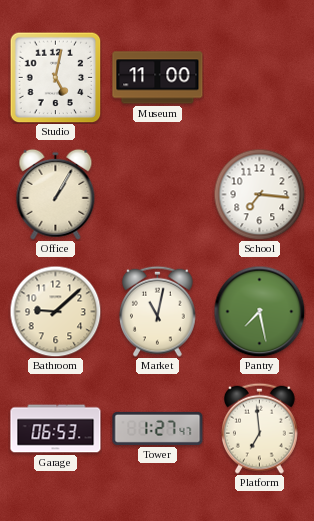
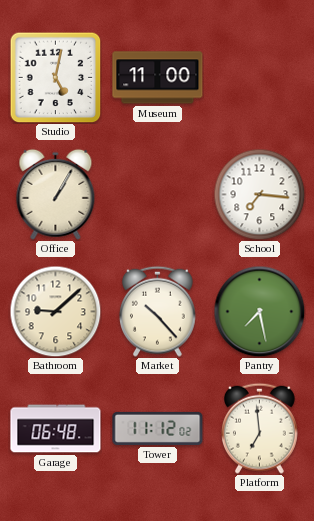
Market: 11:02 -> 10:23 (158, 311)
Garage: 06:53 -> 06:48 (56, 429)
Tower: 1:27 -> 11:12 (158, 428)
